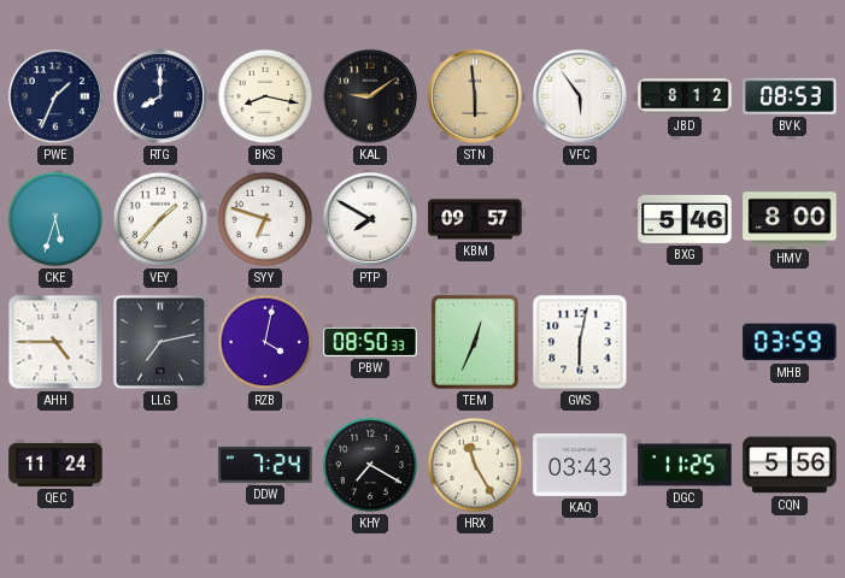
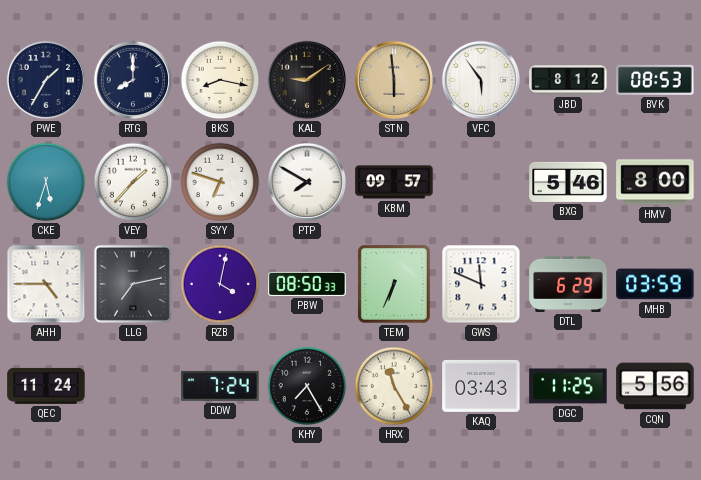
PWE: 1:34 -> 1:35 (46, 80)
TEM: 12:34 -> 6:34 (394, 284)
GWS: 6:02 -> 11:49 (481, 284)
DTL: none -> 6:29 (568, 284)
KHY: 7:20 -> 7:25 (307, 386)
